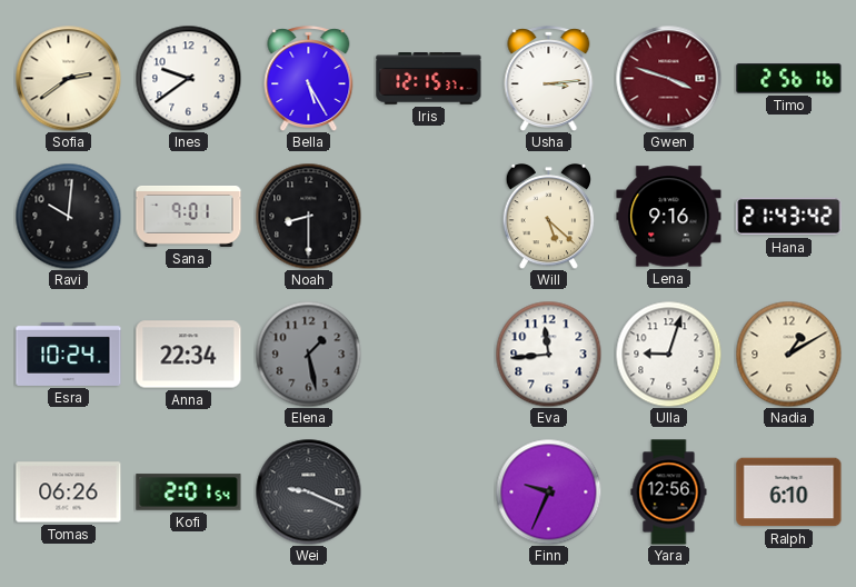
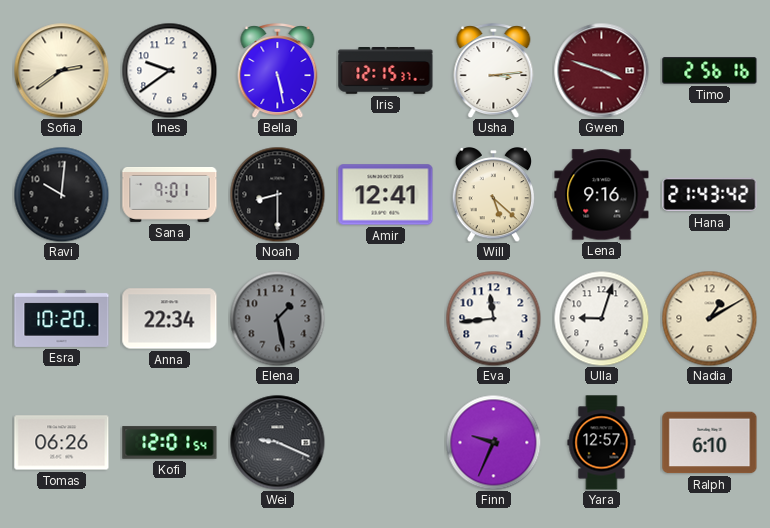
Bella: 5:25 -> 5:28 (278, 71)
Amir: none -> 12:41 (386, 195)
Esra: 10:24 -> 10:20 (62, 318)
Kofi: 2:01 -> 12:01 (170, 443)
Yara: 12:56 -> 12:57 (602, 443)
